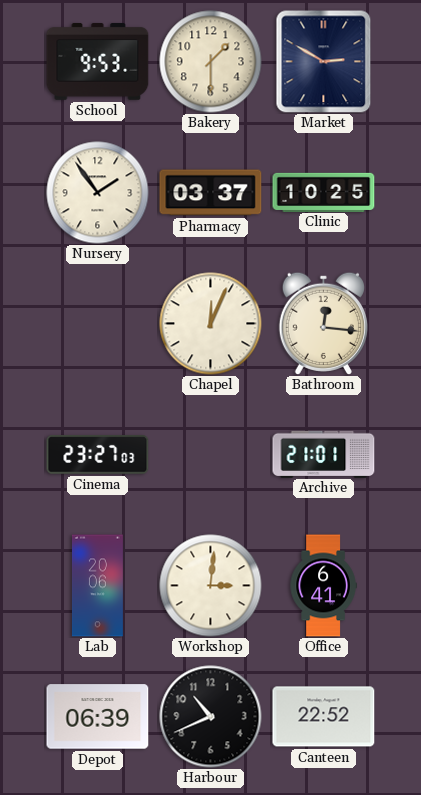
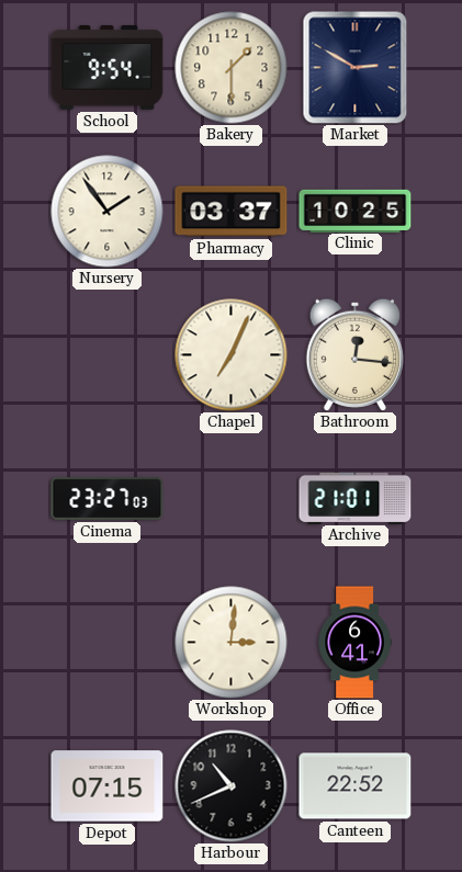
School: 9:53 -> 9:54 (108, 68)
Chapel: 12:04 -> 7:04 (232, 355)
Lab: 20:06 -> none (97, 586)
Depot: 06:39 -> 07:15 (108, 786)
